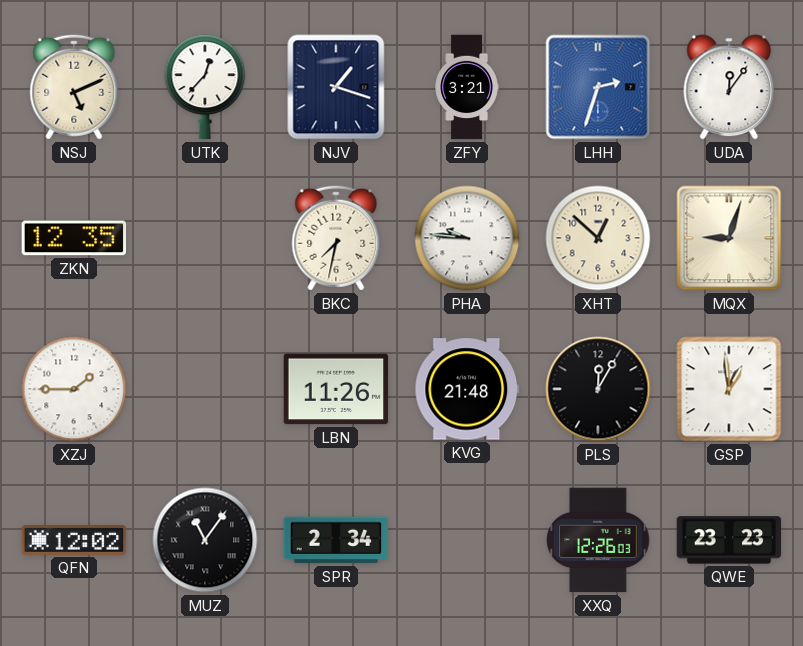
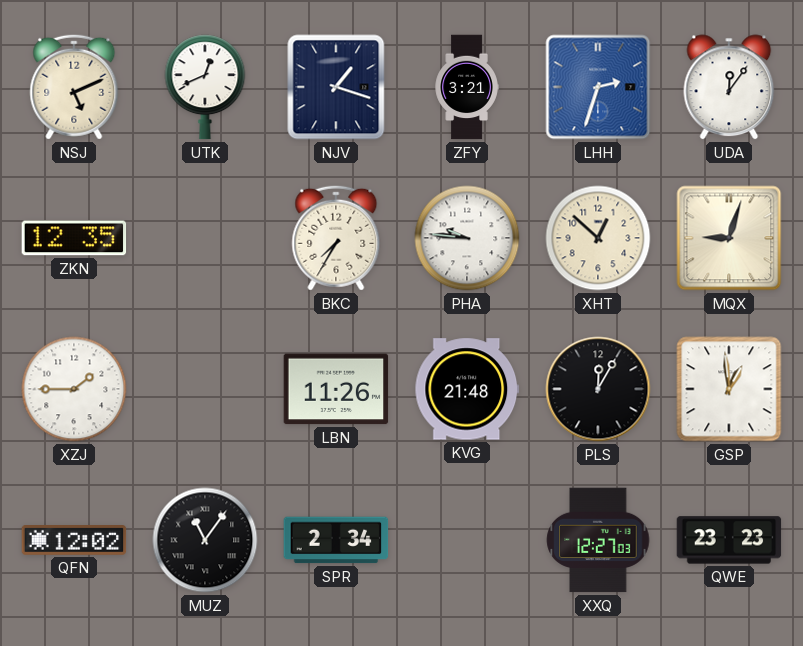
UTK: 12:37 -> 12:41 (205, 87)
BKC: 7:32 -> 7:35 (336, 238)
XXQ: 12:26 -> 12:27 (598, 540)
